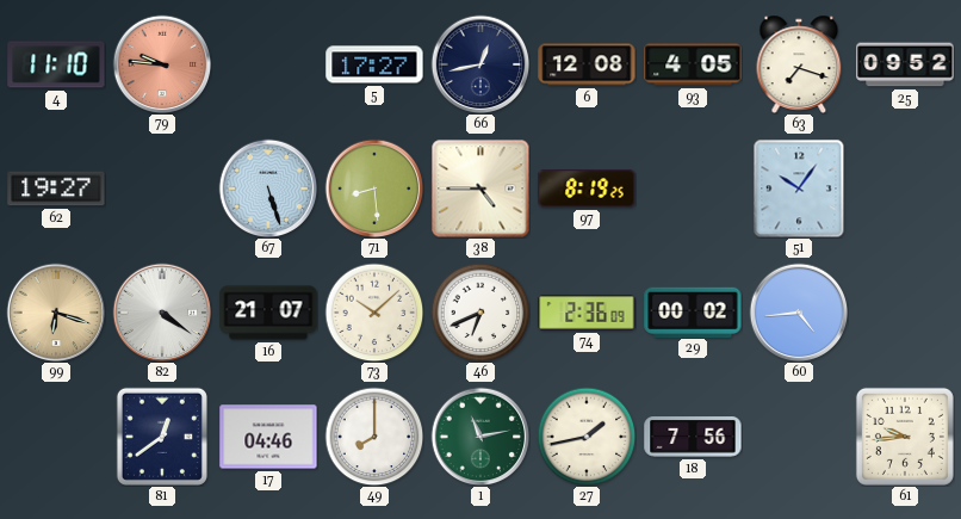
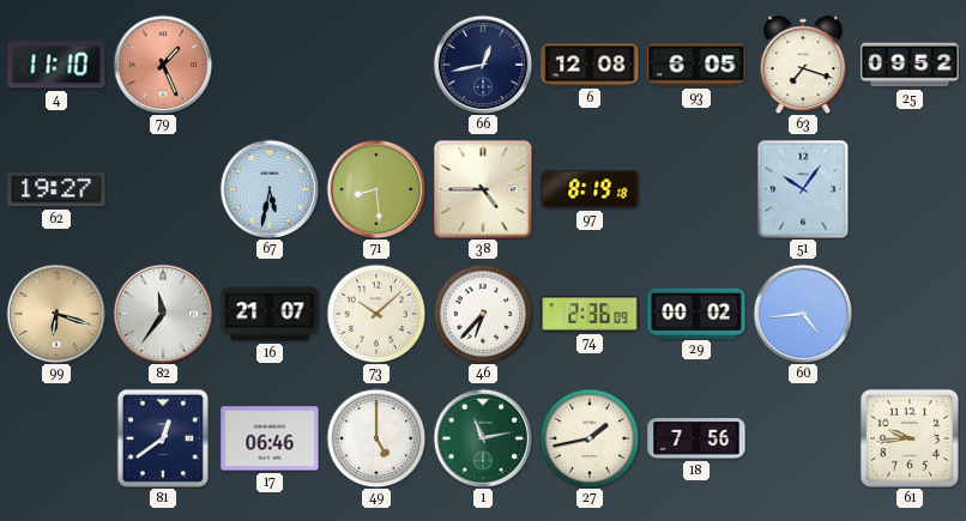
79: 9:46 -> 1:26 (163, 65)
5: 17:27 -> none (374, 64)
93: 4:05 -> 6:05 (696, 65)
67: 5:27 -> 5:32 (270, 189)
97: 8:19:25 -> 8:19:18 (590, 189)
82: 4:21 -> 11:36 (163, 314)
46: 6:41 -> 6:37 (483, 314)
17: 04:46 -> 06:46 (270, 438)
49: 8:00 -> 5:00 (376, 438)
